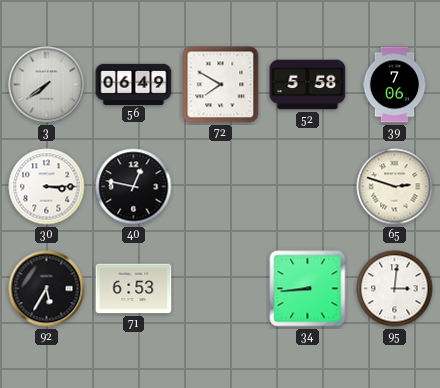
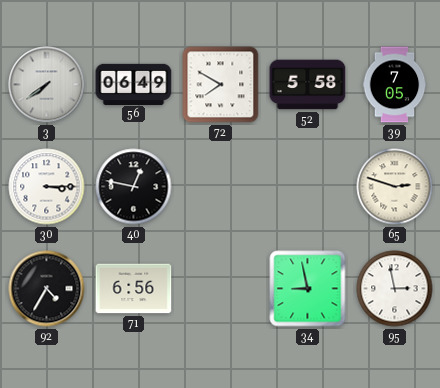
39: 7:06 -> 7:05 (395, 85)
92: 5:35 -> 4:35 (47, 289)
71: 6:53 -> 6:56 (134, 289)
34: 8:44 -> 8:58 (308, 289)
95: 3:01 -> 2:58 (395, 289)
